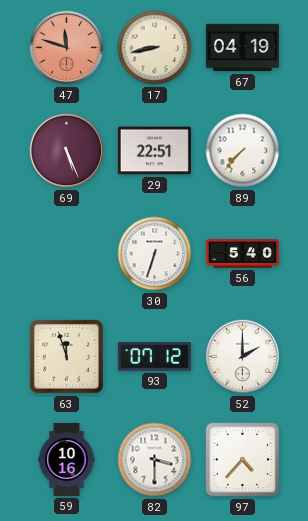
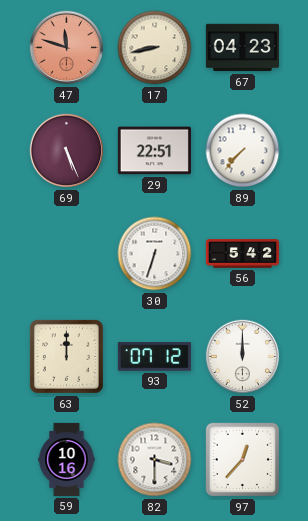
67: 04:19 -> 04:23 (242, 48)
56: 5:40 -> 5:42 (242, 254)
63: 11:57 -> 12:00 (66, 356)
52: 2:00 -> 12:00 (243, 357)
97: 4:37 -> 12:37 (243, 460)
